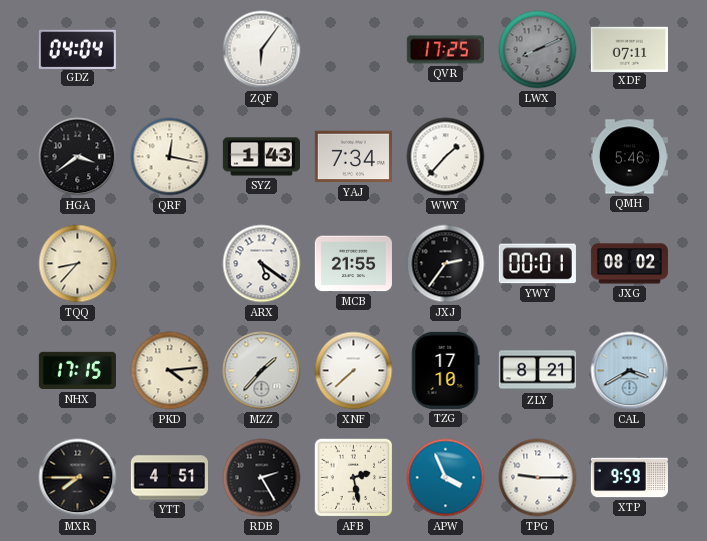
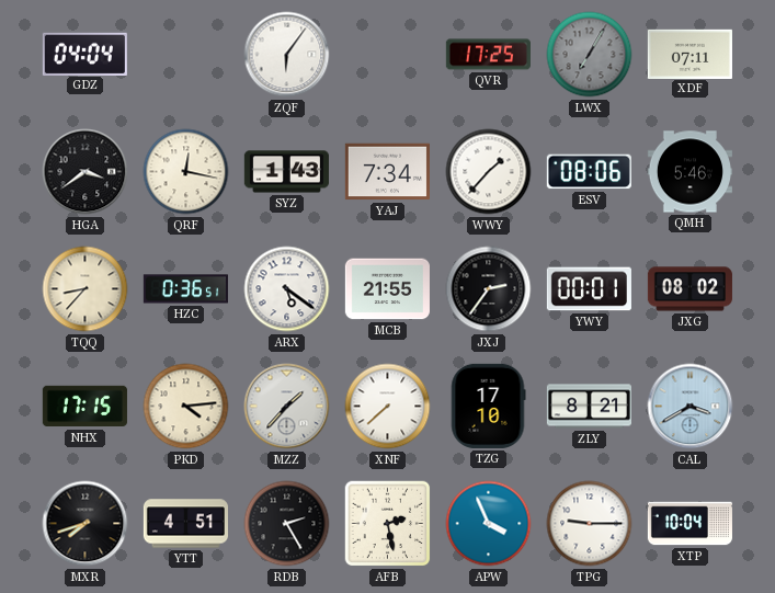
LWX: 8:11 -> 7:05 (590, 55)
ESV: none -> 08:06 (589, 172)
HZC: none -> 0:36 (185, 289)
MXR: 7:45 -> 7:42 (86, 524)
XTP: 9:59 -> 10:04 (689, 524)
